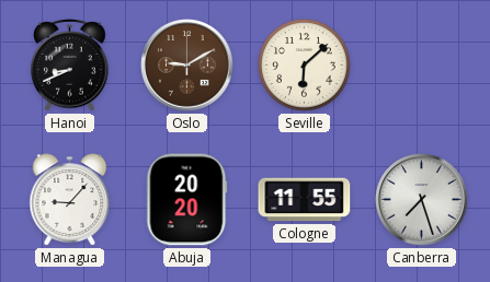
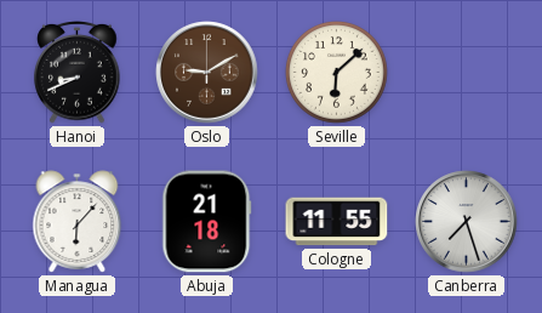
Managua: 9:07 -> 6:07 (78, 222)
Abuja: 20:20 -> 21:18 (207, 222)
